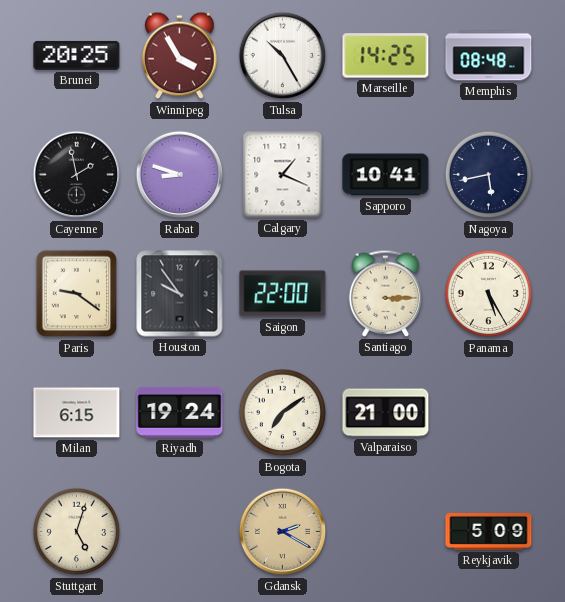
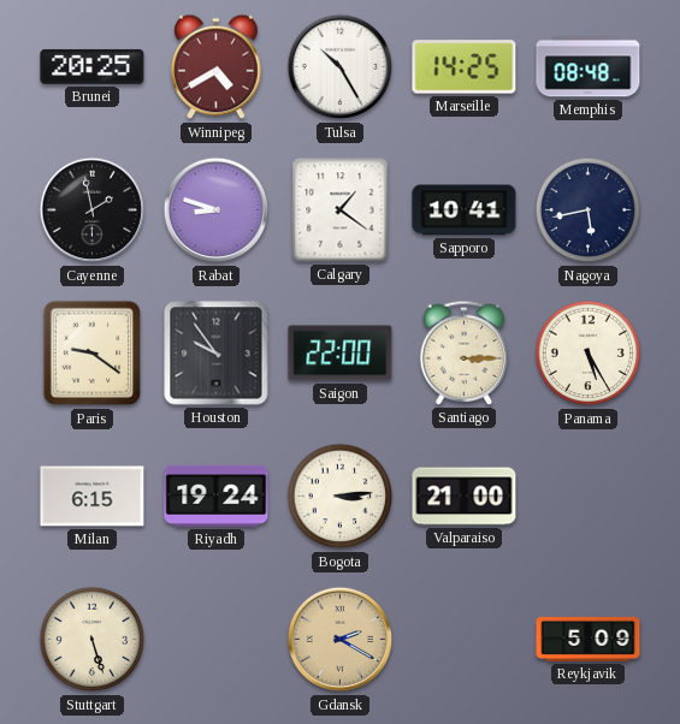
Winnipeg: 3:55 -> 4:40 (217, 67)
Calgary: 1:19 -> 1:21 (341, 210)
Bogota: 7:09 -> 3:14 (341, 497)
Stuttgart: 5:03 -> 5:27 (93, 640)
